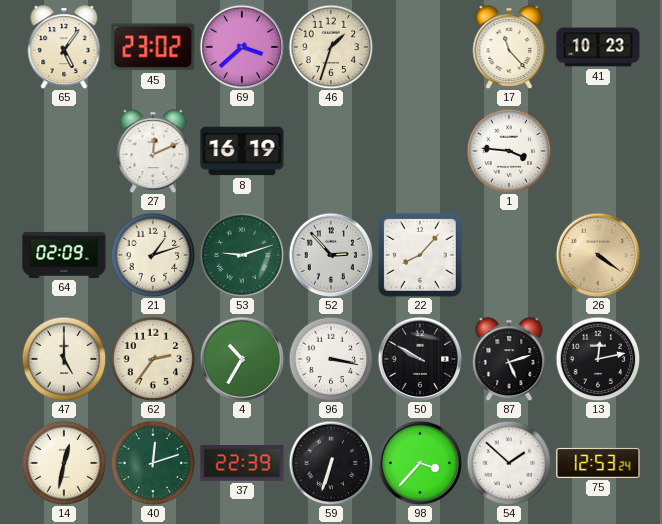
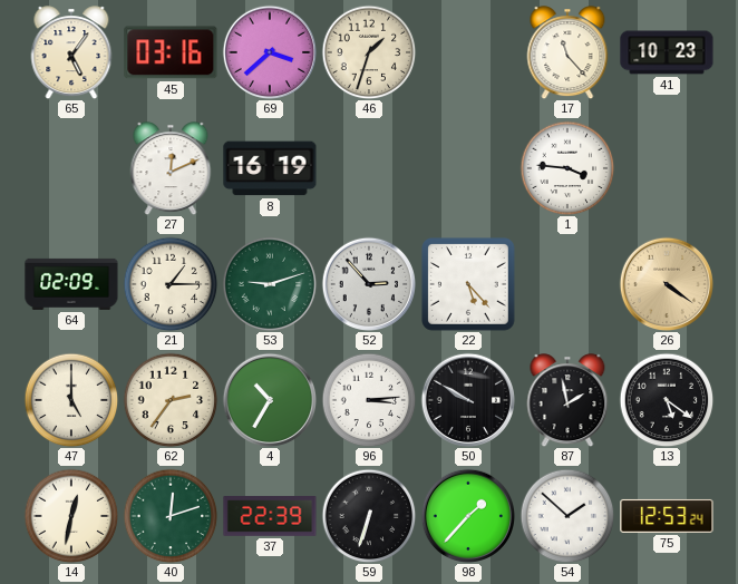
45: 23:02 -> 03:16 (171, 52)
21: 1:12 -> 1:15 (171, 284)
22: 8:07 -> 5:23 (469, 285)
96: 3:17 -> 3:14 (369, 400)
87: 5:12 -> 1:58 (567, 400)
13: 12:13 -> 5:21 (667, 400)
98: 3:37 -> 1:37 (467, 515)
